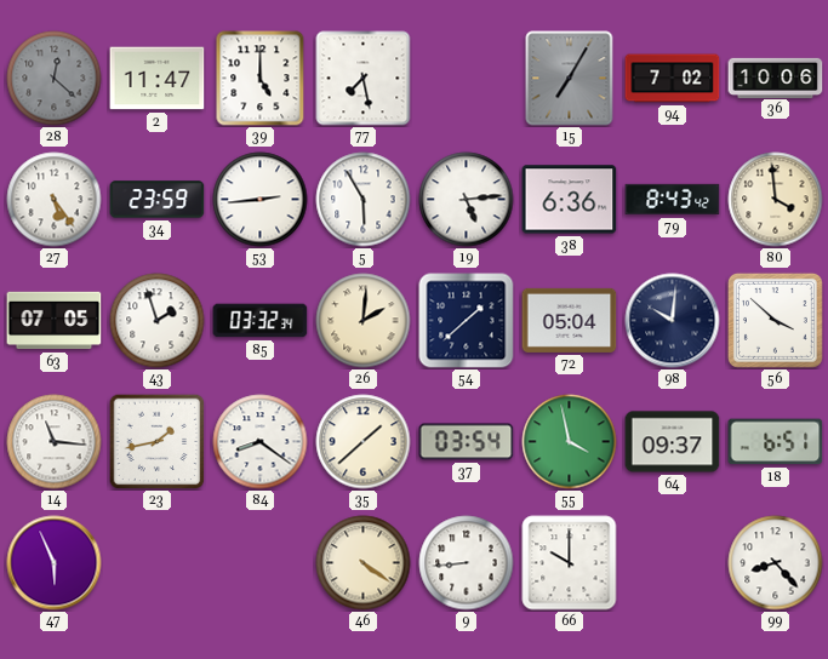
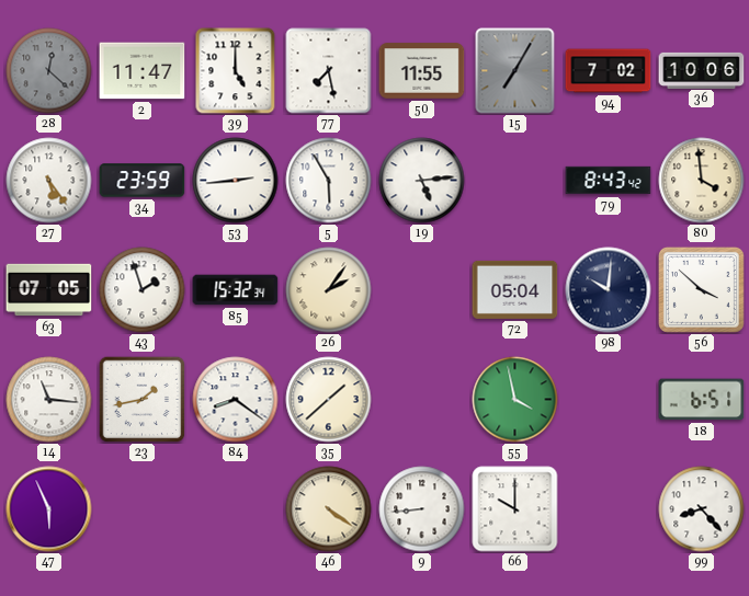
50: none -> 11:55 (422, 71)
38: 6:36 -> none (570, 200)
85: 03:32 -> 15:32 (236, 290)
26: 2:01 -> 2:06 (329, 290)
54: 1:38 -> none (467, 321)
37: 03:54 -> none (467, 442)
64: 09:37 -> none (673, 442)
